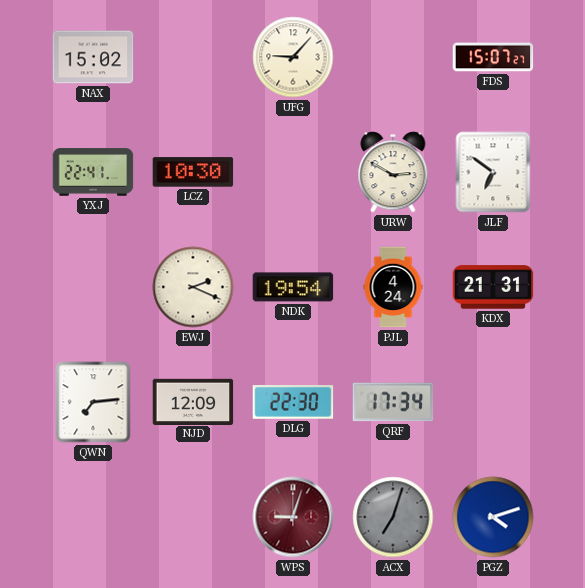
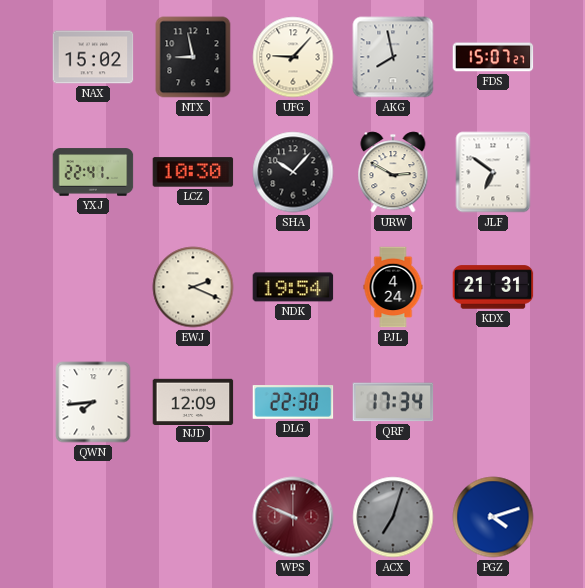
NTX: none -> 8:58 (193, 57)
AKG: none -> 7:58 (393, 57)
SHA: none -> 10:07 (293, 172)
QWN: 7:14 -> 7:44 (93, 402)
WPS: 9:03 -> 9:49 (293, 517)
